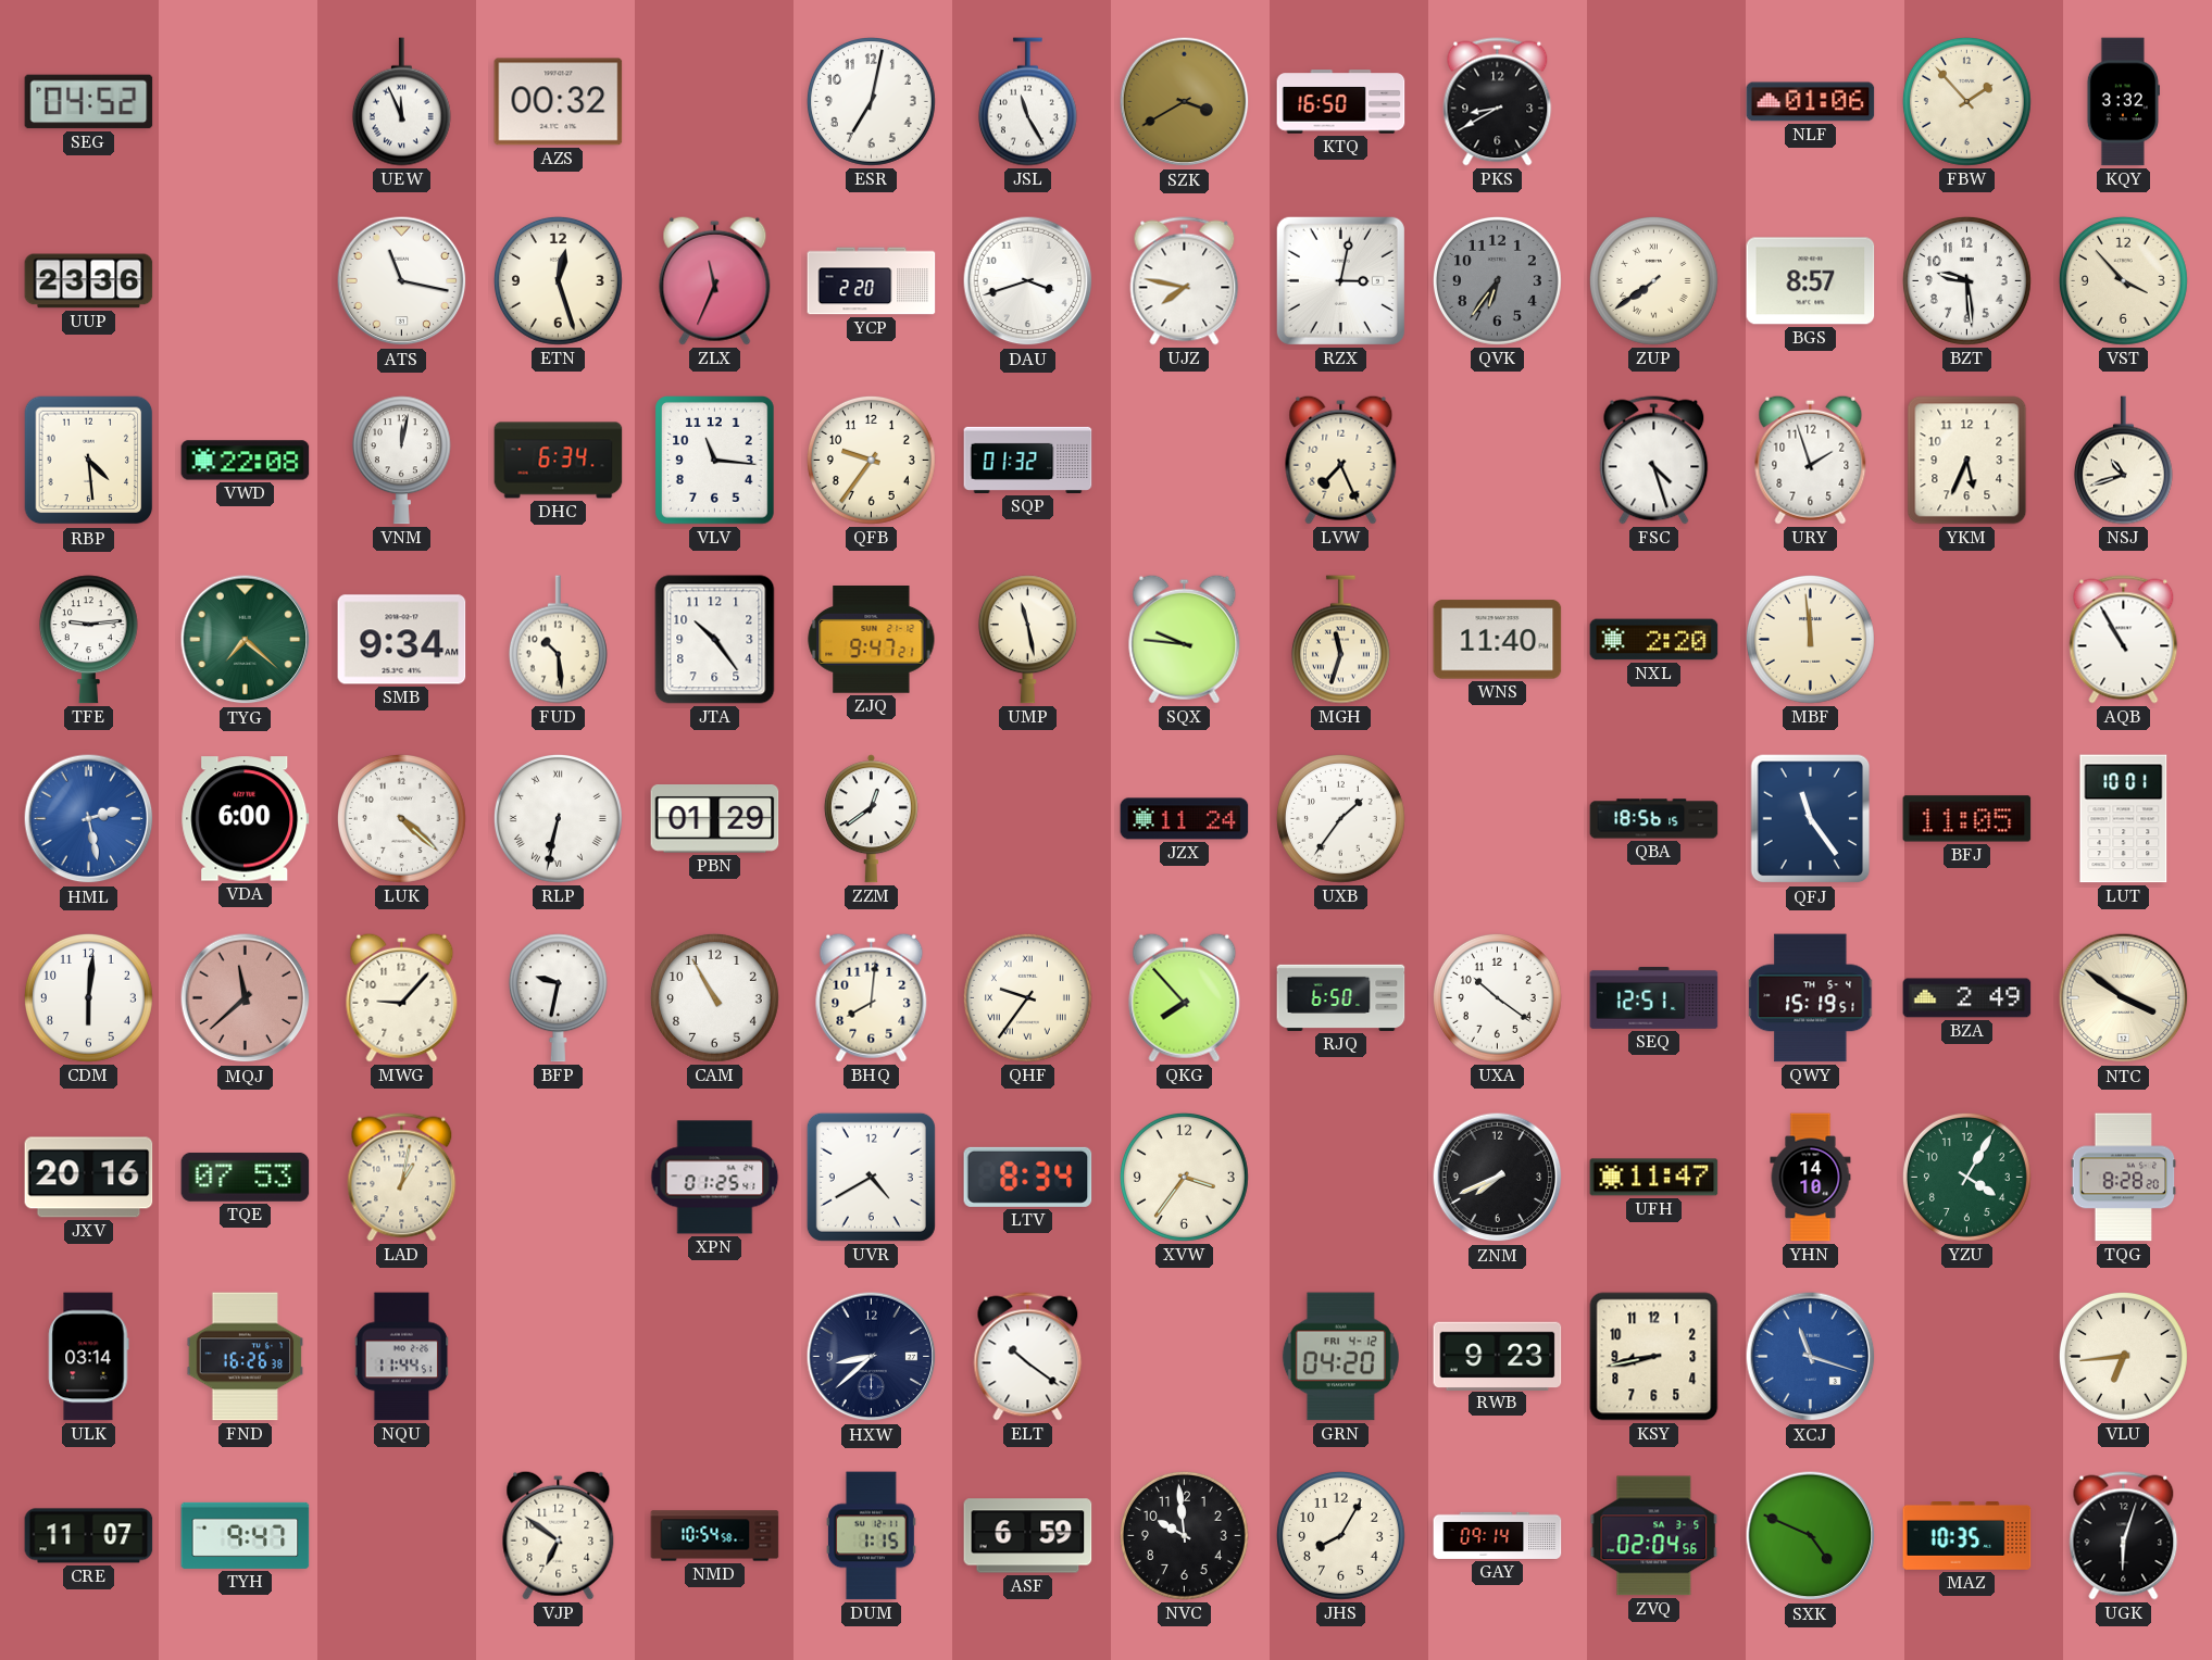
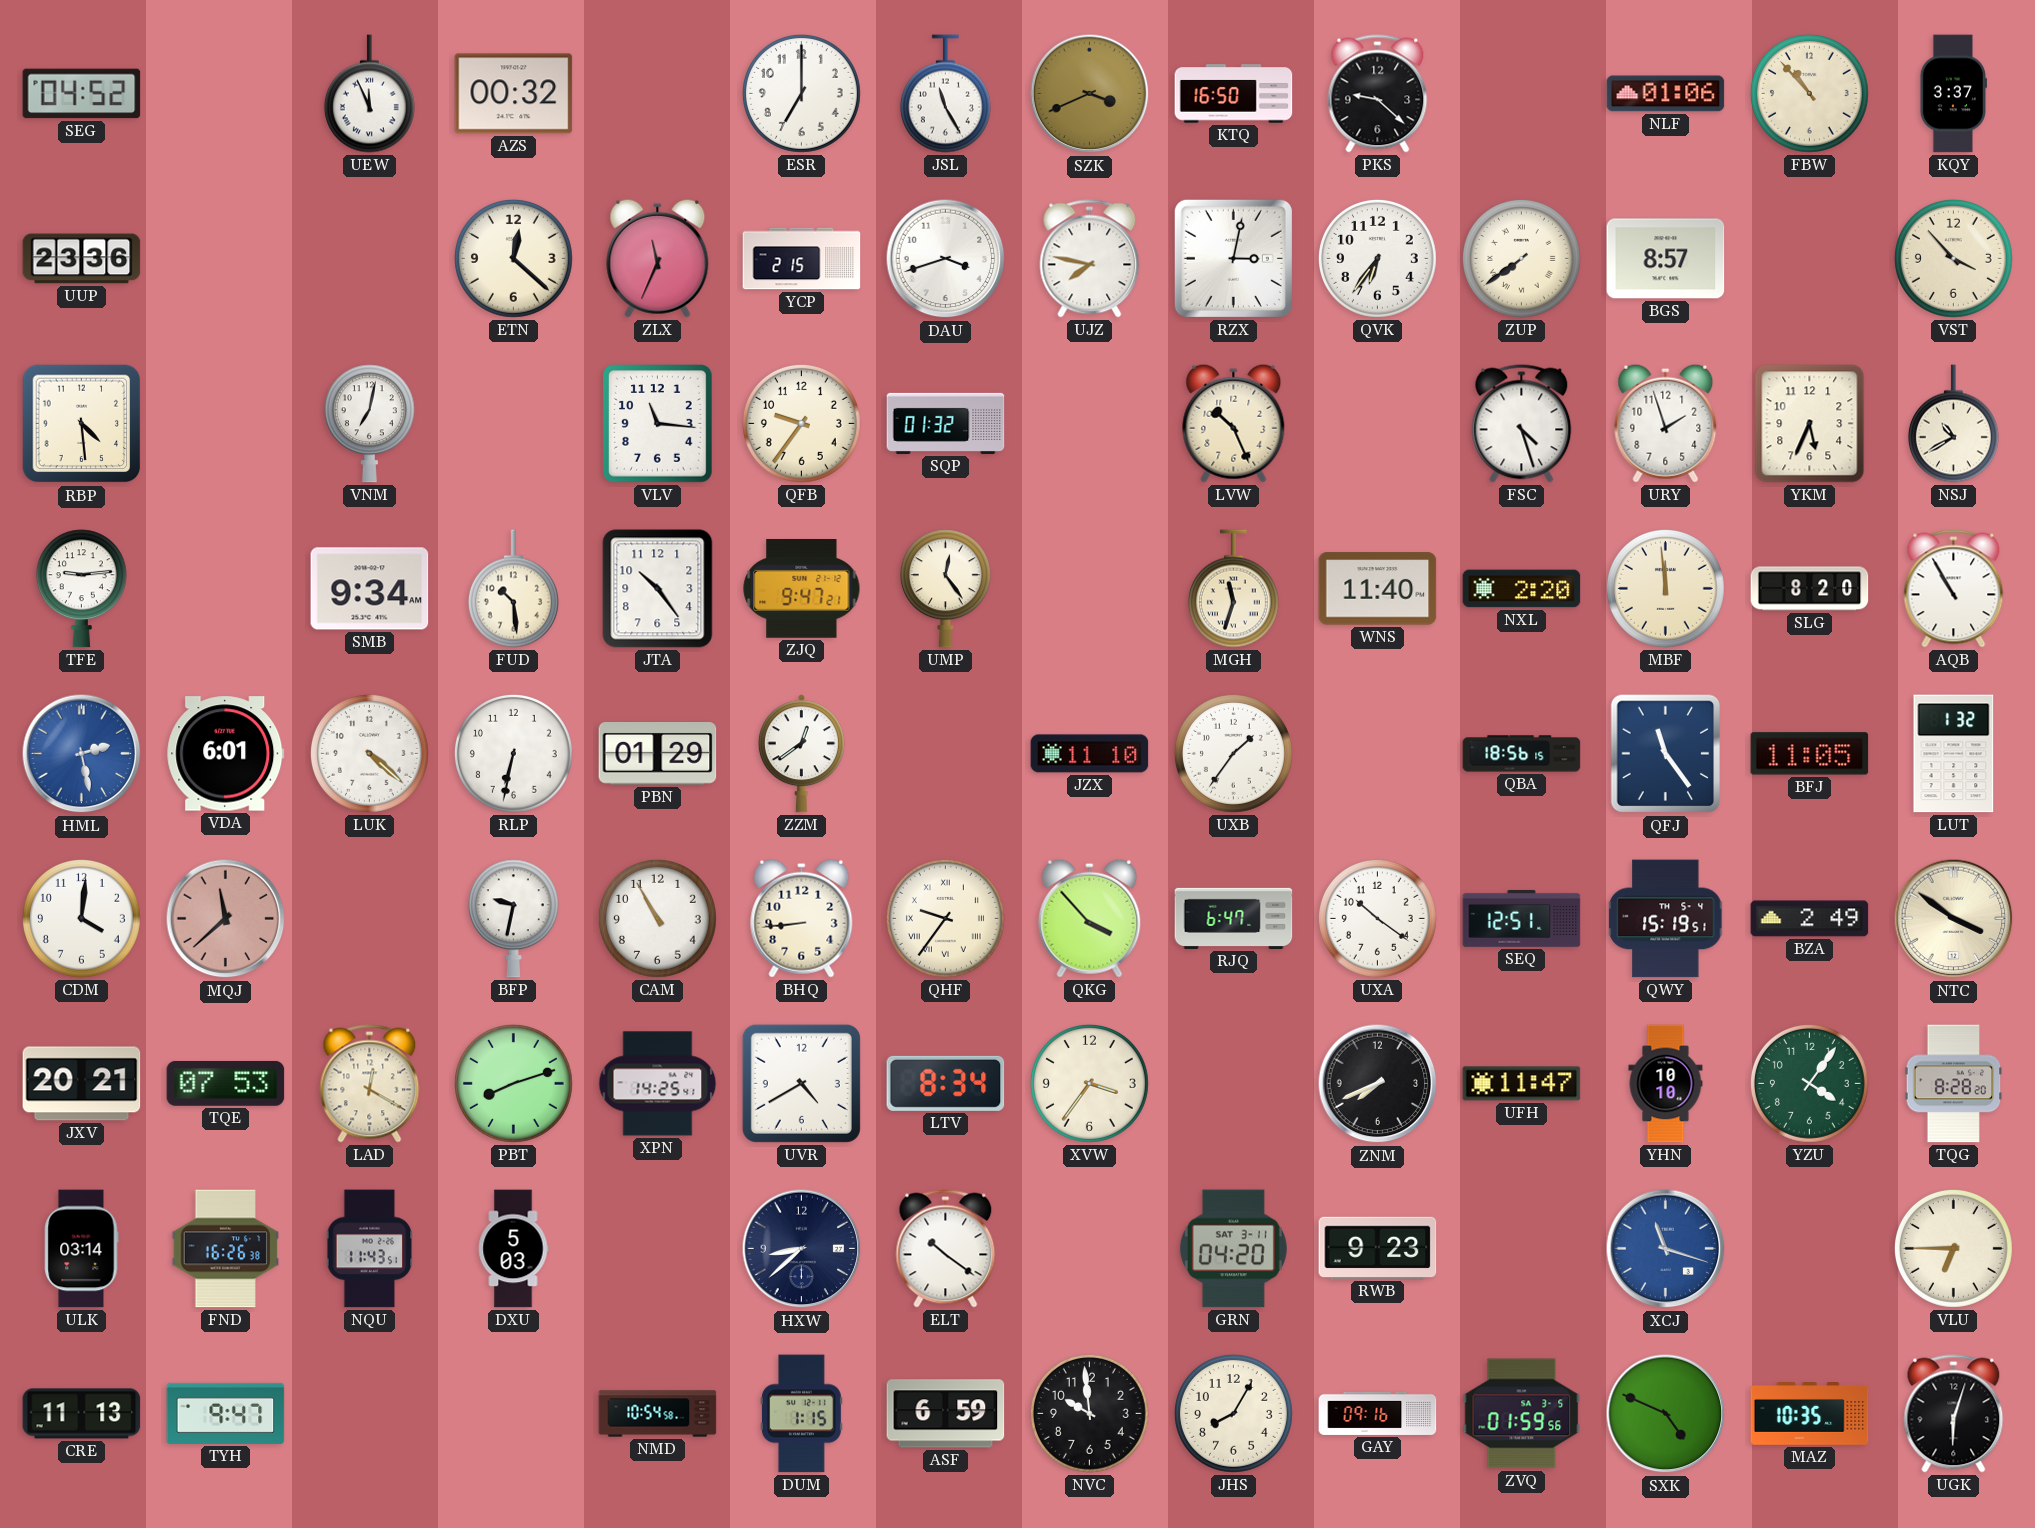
ESR: 7:02 -> 7:00 (801, 93)
SZK: 3:40 -> 3:41 (1090, 94)
PKS: 8:40 -> 9:22 (1378, 94)
FBW: 1:53 -> 10:53 (1809, 93)
KQY: 3:32 -> 3:37 (1953, 94)
ATS: 11:17 -> none (402, 281)
ETN: 12:27 -> 12:22 (513, 258)
YCP: 2:20 -> 2:15 (802, 259)
QVK dial: grey -> white (1377, 258)
BZT: 9:29 -> none (1966, 280)
VWD: 22:08 -> none (246, 461)
VNM: 12:02 -> 7:02 (369, 424)
DHC: 6:34 -> none (559, 461)
LVW: 7:26 -> 10:26 (1234, 423)
NSJ: 10:42 -> 10:40 (1953, 424)
TYG: 7:22 -> none (246, 640)
UMP: 11:28 -> 12:24 (945, 589)
SQX: 9:46 -> none (1185, 639)
SLG: none -> 8:20 (1810, 589)
VDA: 6:00 -> 6:01 (226, 754)
RLP numerals: Roman -> Arabic (513, 753)
JZX: 11:24 -> 11:10 (1090, 754)
LUT: 10:01 -> 1:32 (1954, 754)
CDM: 6:01 -> 4:01 (81, 918)
MWG: 9:07 -> none (402, 997)
BHQ: 8:01 -> 8:44 (802, 918)
QKG: 7:53 -> 3:53 (1090, 918)
RJQ: 6:50 -> 6:47 (1234, 918)
JXV: 20:16 -> 20:21 (82, 1084)
LAD: 1:02 -> 12:20 (370, 1084)
PBT: none -> 8:12 (513, 1083)
XPN: 01:25 -> 14:25 (658, 1084)
YHN: 14:10 -> 10:10 (1666, 1084)
YZU: 4:05 -> 4:06 (1809, 1083)
NQU: 11:44 -> 11:43 (370, 1249)
DXU: none -> 5:03 (513, 1249)
GRN date: FRI 4-12 -> SAT 3-11 (1233, 1249)
KSY: 8:43 -> none (1654, 1357)
VLU: 6:44 -> 6:45 (1953, 1248)
CRE: 11:07 -> 11:13 (82, 1414)
VJP: 6:51 -> none (559, 1535)
GAY: 09:14 -> 09:16 (1378, 1413)
ZVQ: 02:04 -> 01:59 (1522, 1414)
